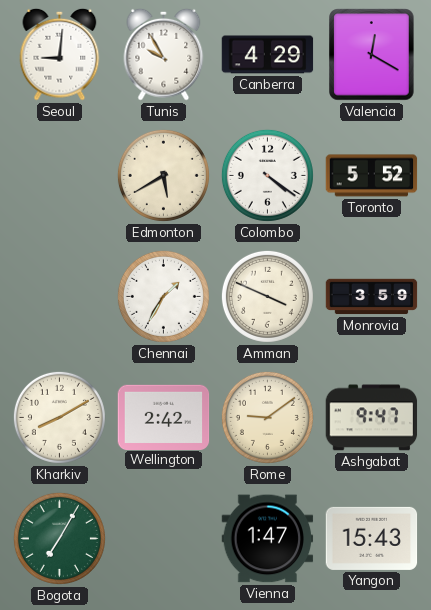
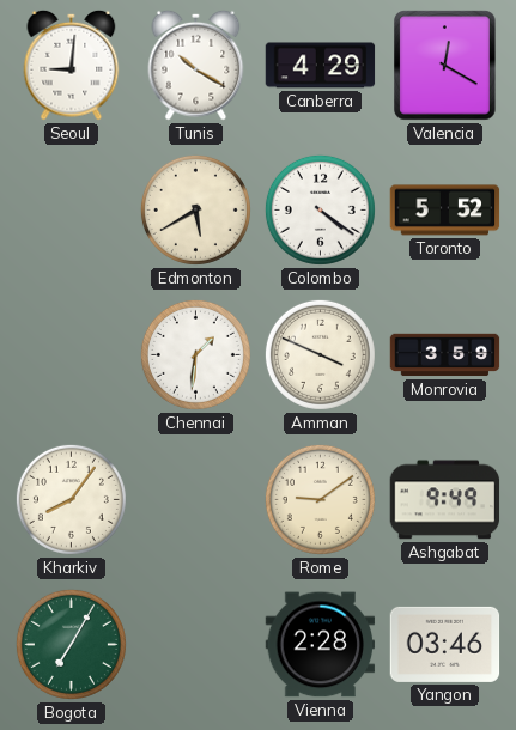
Tunis: 9:55 -> 10:20 (196, 65)
Chennai: 1:35 -> 1:31 (195, 354)
Kharkiv: 8:10 -> 8:06 (71, 499)
Wellington: 2:42 -> none (164, 417)
Ashgabat: 9:47 -> 9:49 (445, 500)
Vienna: 1:47 -> 2:28 (321, 645)
Yangon: 15:43 -> 03:46 (445, 644)
